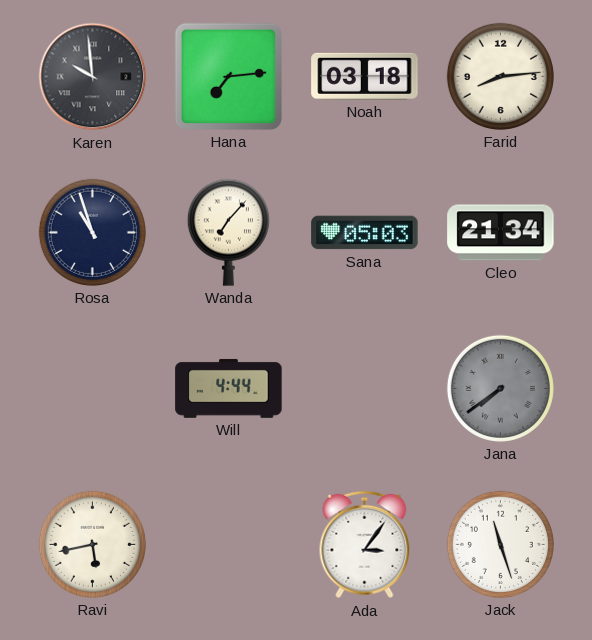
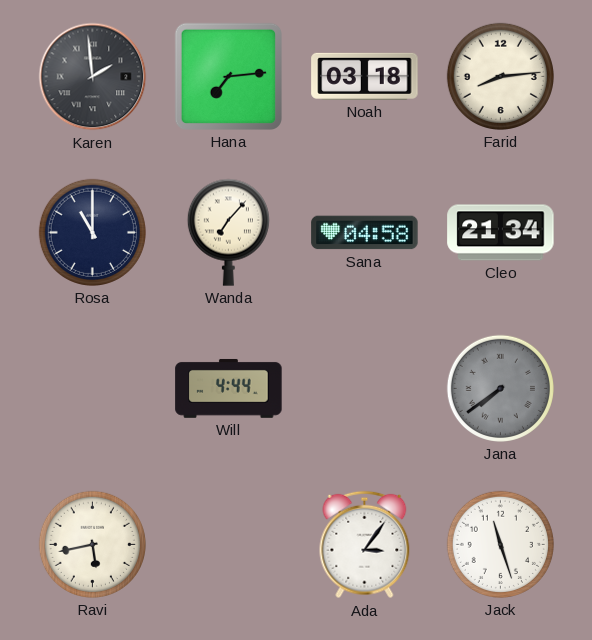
Karen: 9:59 -> 1:59 (93, 77)
Rosa: 10:57 -> 11:00 (92, 232)
Sana: 05:03 -> 04:58 (365, 233)
